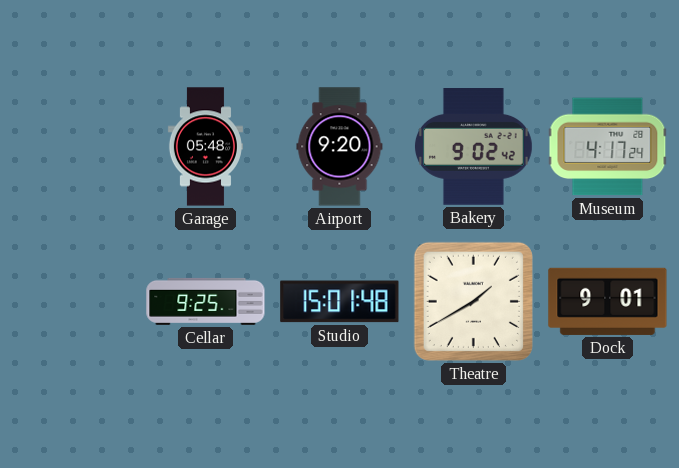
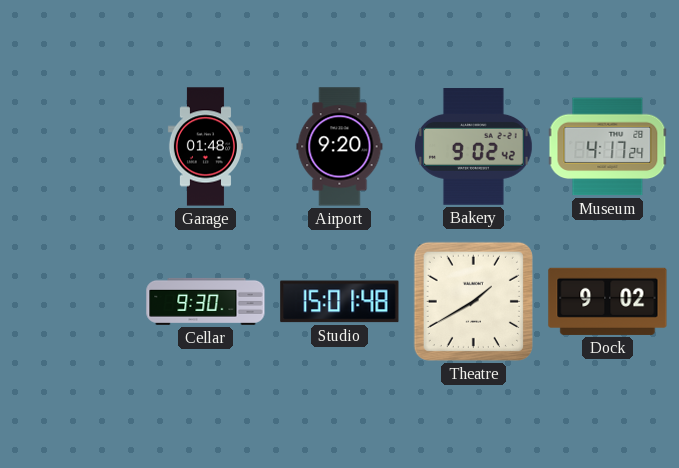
Garage: 05:48 -> 01:48 (205, 147)
Cellar: 9:25 -> 9:30 (206, 301)
Dock: 9:01 -> 9:02 (608, 301)
